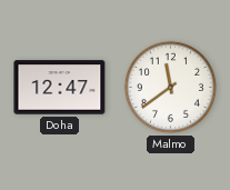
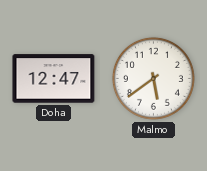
Malmo: 11:39 -> 5:39 (153, 78)
